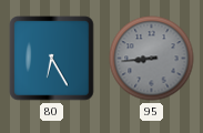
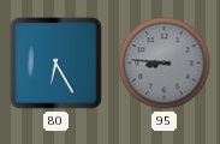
95: 8:44 -> 8:46 (165, 64)
